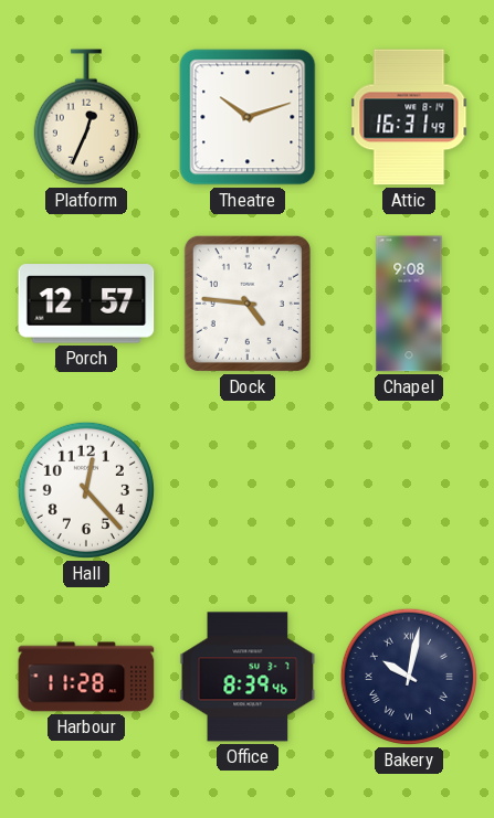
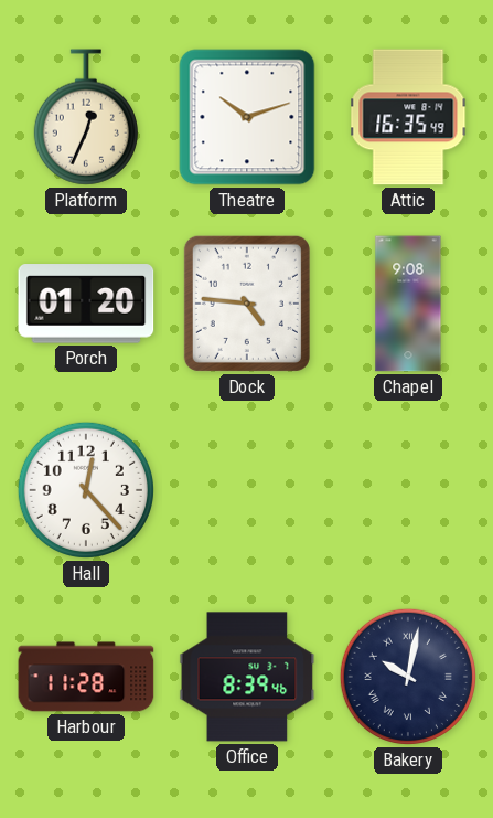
Attic: 16:31 -> 16:35 (408, 117)
Porch: 12:57 -> 01:20 (86, 304)
